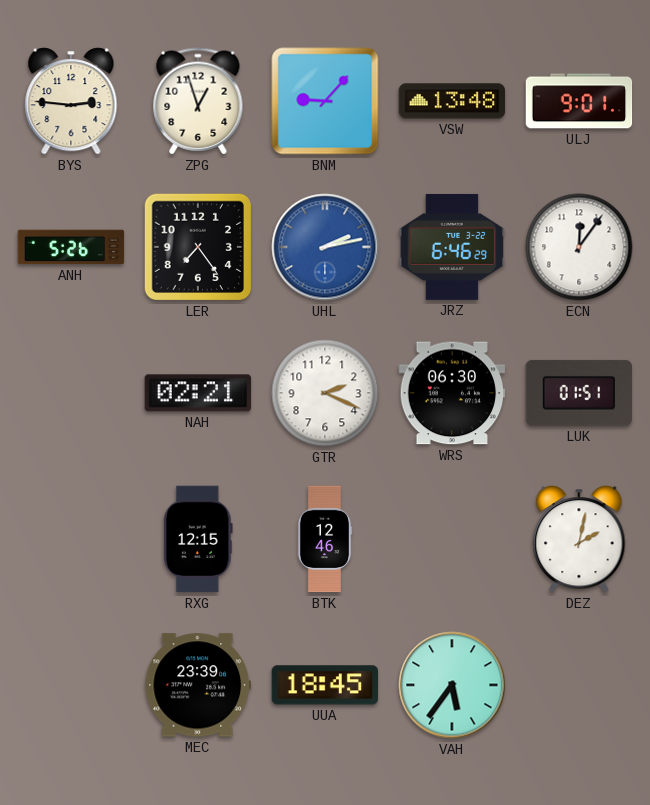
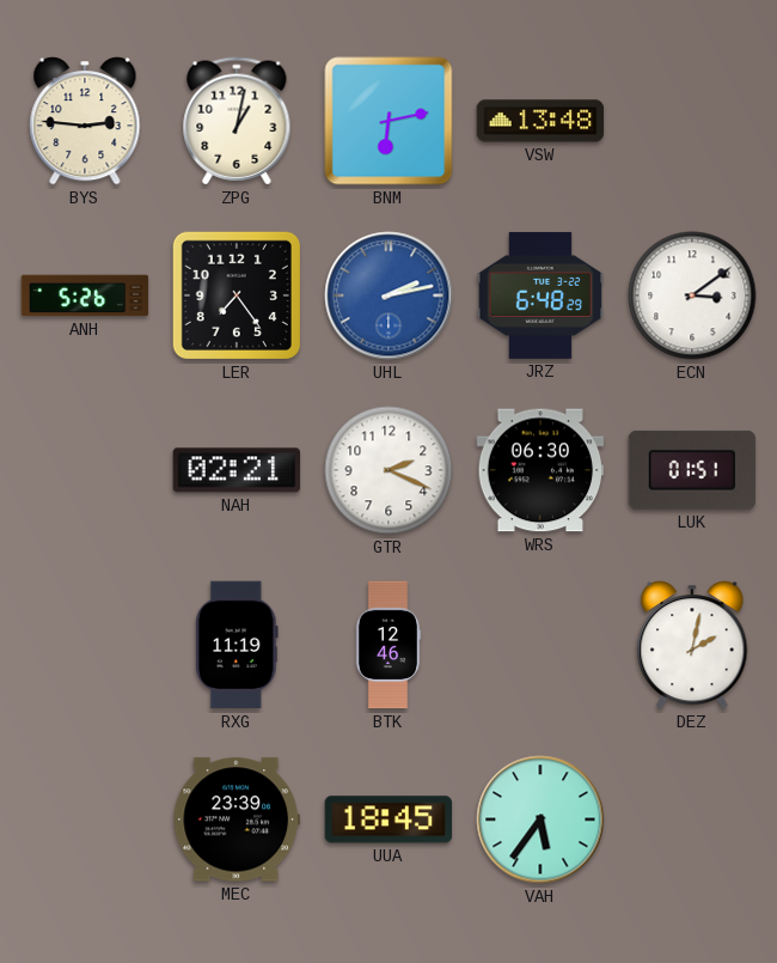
ZPG: 12:57 -> 1:02 (237, 121)
BNM: 9:07 -> 6:13 (389, 121)
ULJ: 9:01 -> none (579, 101)
JRZ: 6:46 -> 6:48 (540, 295)
ECN: 12:06 -> 3:09 (692, 295)
RXG: 12:15 -> 11:19 (238, 645)
